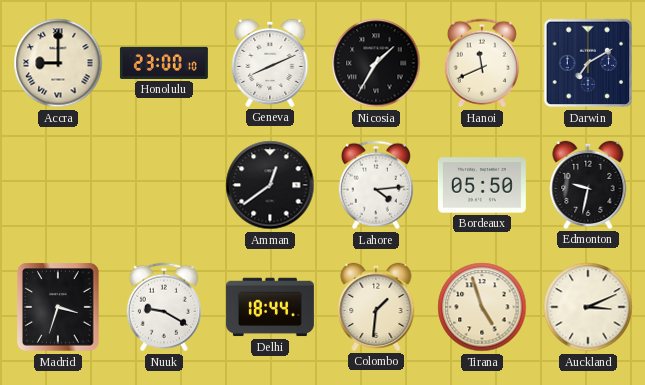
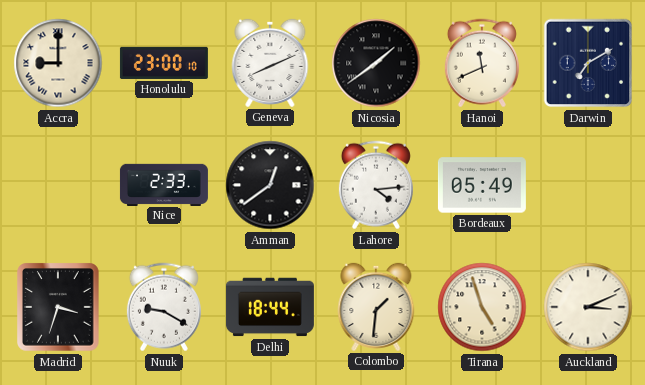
Nicosia: 1:35 -> 1:39 (376, 63)
Nice: none -> 2:33 (164, 184)
Bordeaux: 05:50 -> 05:49 (482, 185)
Edmonton: 9:32 -> none (588, 185)
